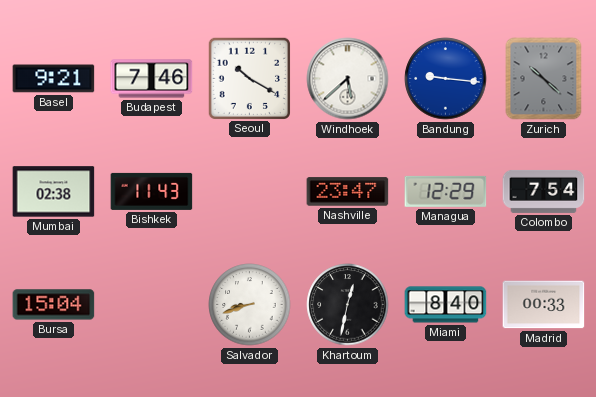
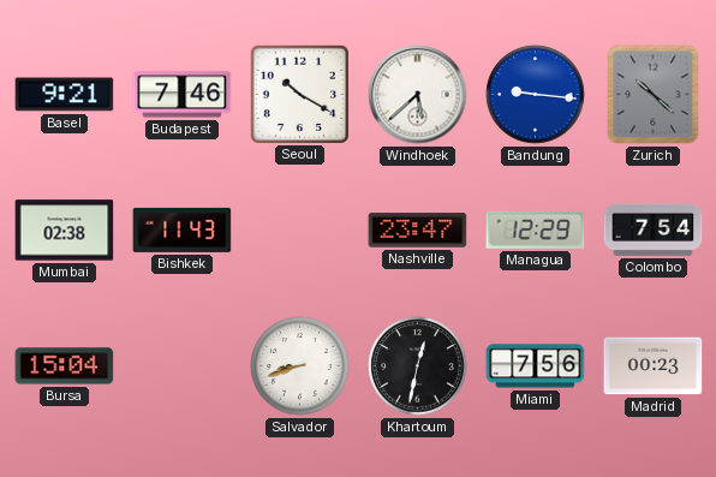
Miami: 8:40 -> 7:56 (536, 366)
Madrid: 00:33 -> 00:23 (654, 366)
